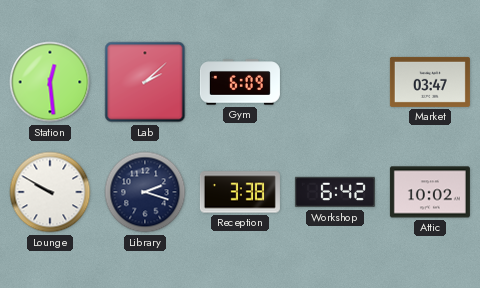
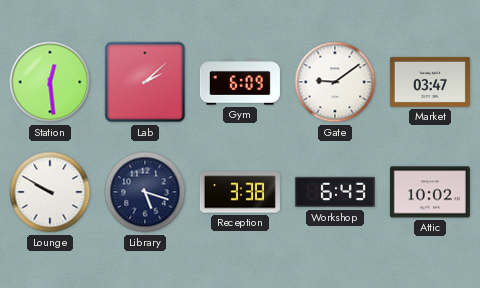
Gate: none -> 9:09 (335, 82)
Library: 2:18 -> 5:18 (145, 192)
Workshop: 6:42 -> 6:43 (335, 192)
